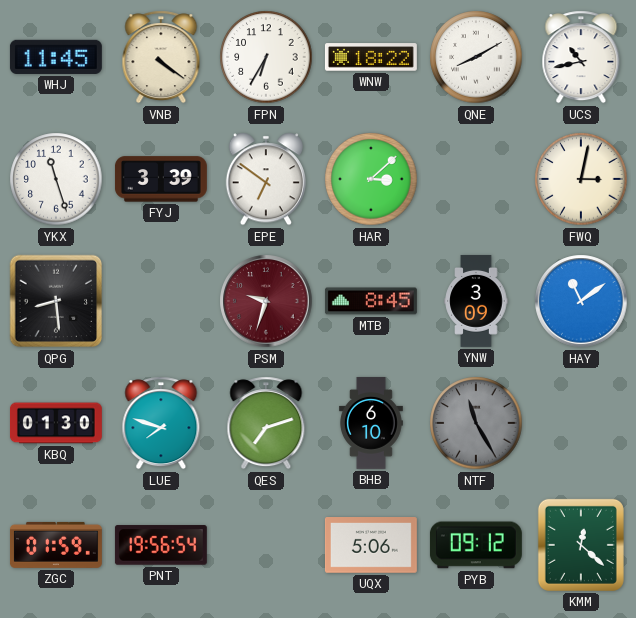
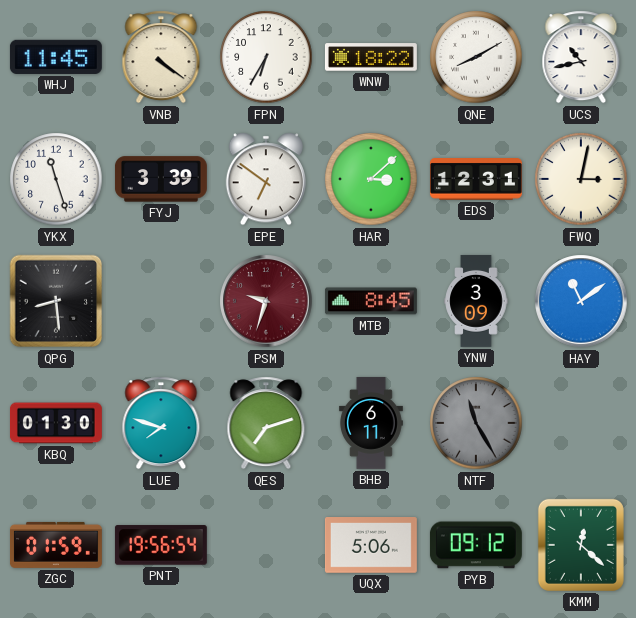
EDS: none -> 12:31 (476, 179)
BHB: 6:10 -> 6:11 (371, 423)
